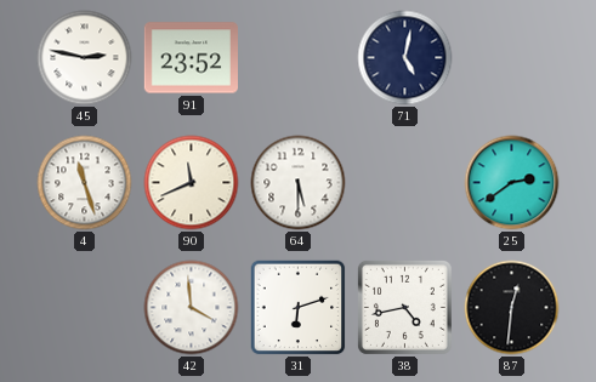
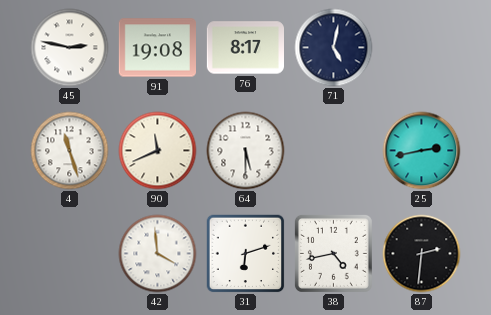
91: 23:52 -> 19:08 (157, 48)
76: none -> 8:17 (245, 48)
25: 2:39 -> 2:43 (422, 151)
87: 12:31 -> 2:31 (422, 254)
